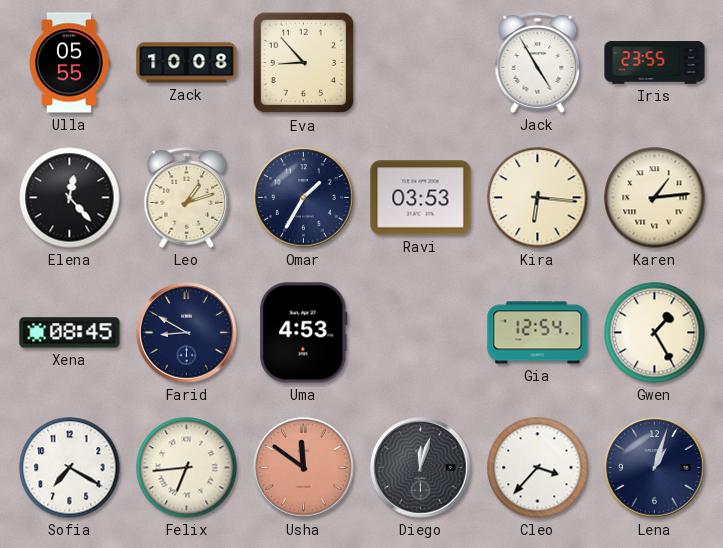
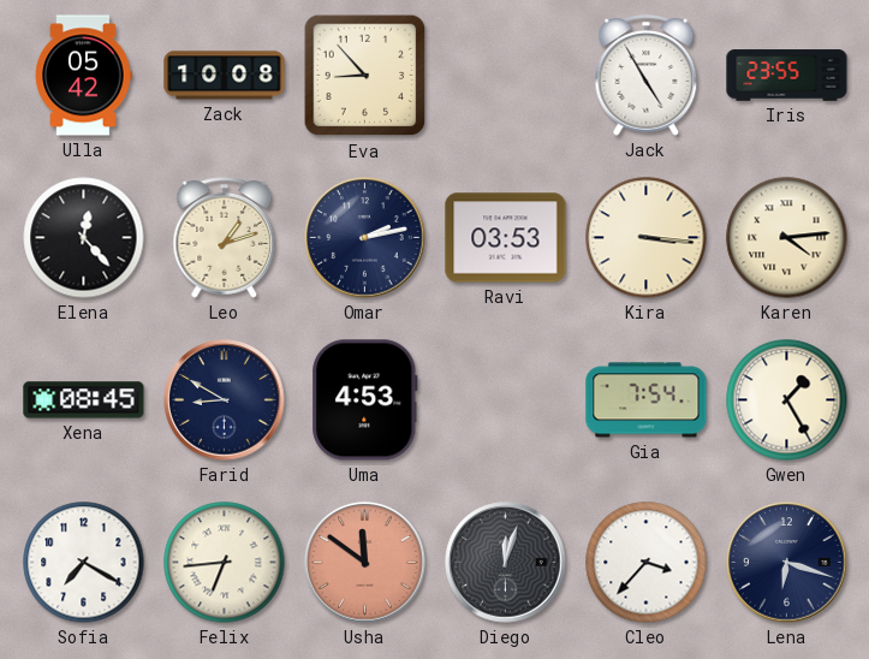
Ulla: 05:55 -> 05:42 (83, 76)
Omar: 1:35 -> 2:13 (365, 238)
Kira: 6:16 -> 3:16 (647, 238)
Karen: 1:14 -> 4:14 (787, 238)
Gia: 12:54 -> 7:54 (647, 400)
Lena: 1:03 -> 6:18 (787, 563)
